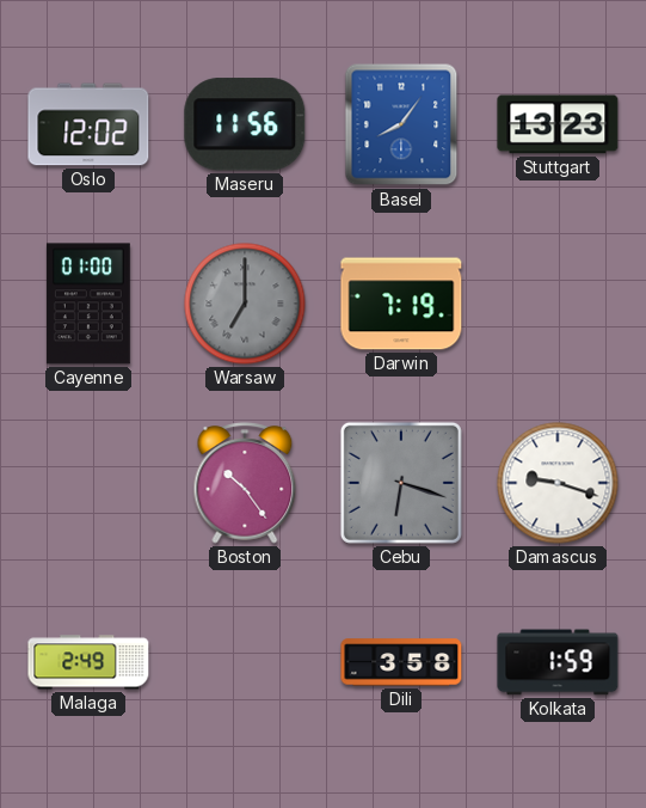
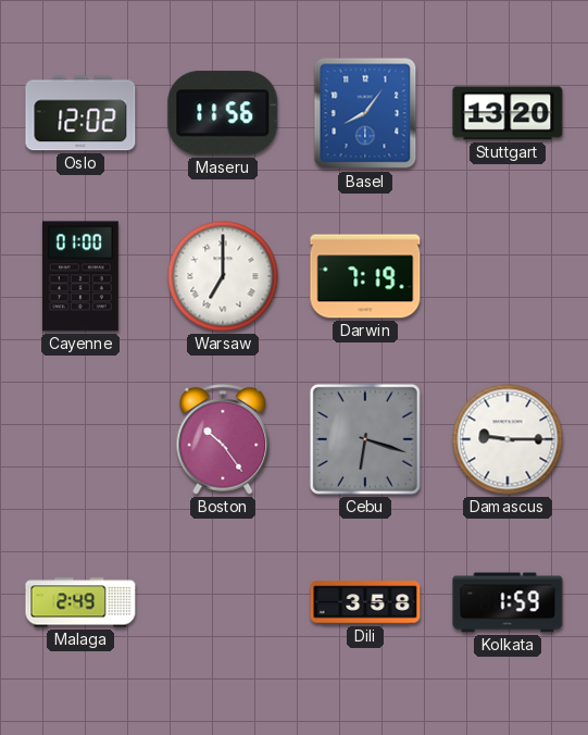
Stuttgart: 13:23 -> 13:20 (508, 113)
Warsaw dial: grey -> white (223, 276)
Damascus: 9:18 -> 9:15 (508, 439)
